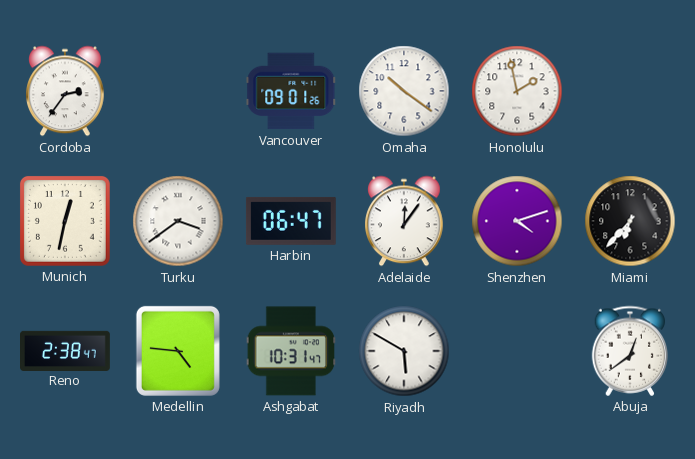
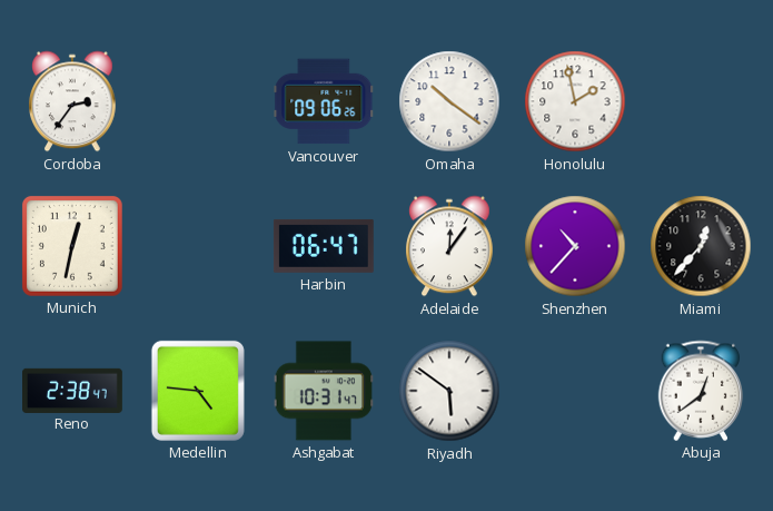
Vancouver: 09:01 -> 09:06 (324, 101)
Turku: 3:39 -> none (178, 221)
Shenzhen: 4:12 -> 10:37 (575, 246)
Miami: 6:37 -> 12:37 (701, 246)
Riyadh: 5:50 -> 5:51 (449, 391)
